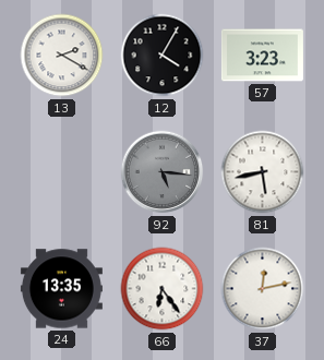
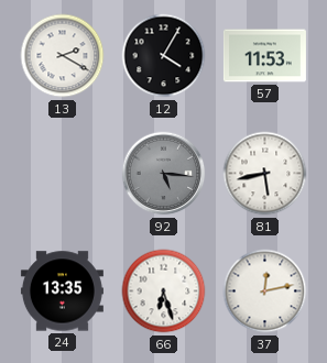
57: 3:23 -> 11:53 (264, 56)
66: 6:24 -> 6:27 (164, 291)
